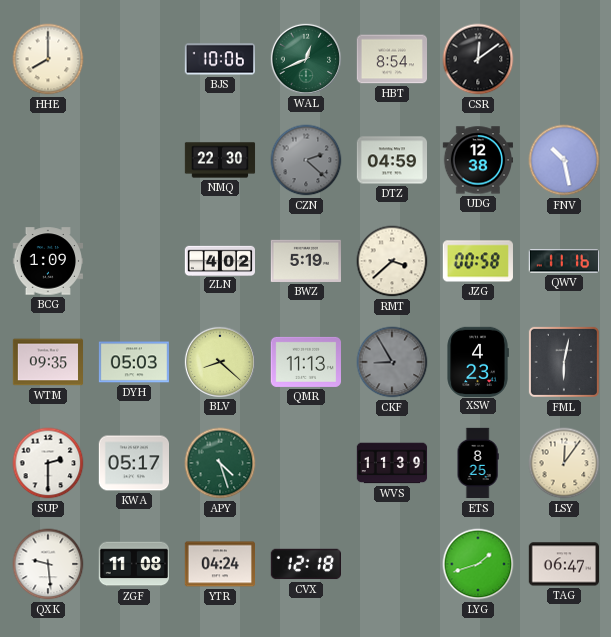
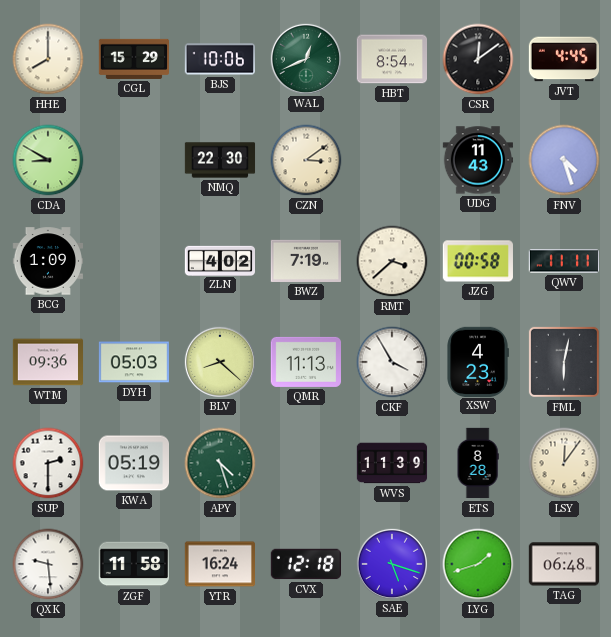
CGL: none -> 15:29 (134, 59)
JVT: none -> 4:45 (564, 59)
CDA: none -> 8:50 (48, 160)
CZN: 2:22 -> 3:09 (306, 160)
CZN dial: grey -> cream (306, 160)
DTZ: 04:59 -> none (392, 160)
UDG: 12:38 -> 11:43 (477, 160)
FNV: 10:28 -> 4:27 (564, 160)
BWZ: 5:19 -> 7:19 (305, 261)
QWV: 11:16 -> 11:11 (563, 261)
WTM: 09:35 -> 09:36 (48, 362)
CKF: 8:55 -> 3:55 (392, 362)
CKF dial: grey -> white (392, 362)
KWA: 05:17 -> 05:19 (133, 463)
ETS: 8:25 -> 8:28 (478, 463)
ZGF: 11:08 -> 11:58 (133, 564)
YTR: 04:24 -> 16:24 (219, 564)
SAE: none -> 5:18 (391, 563)
TAG: 06:47 -> 06:48 (563, 564)
